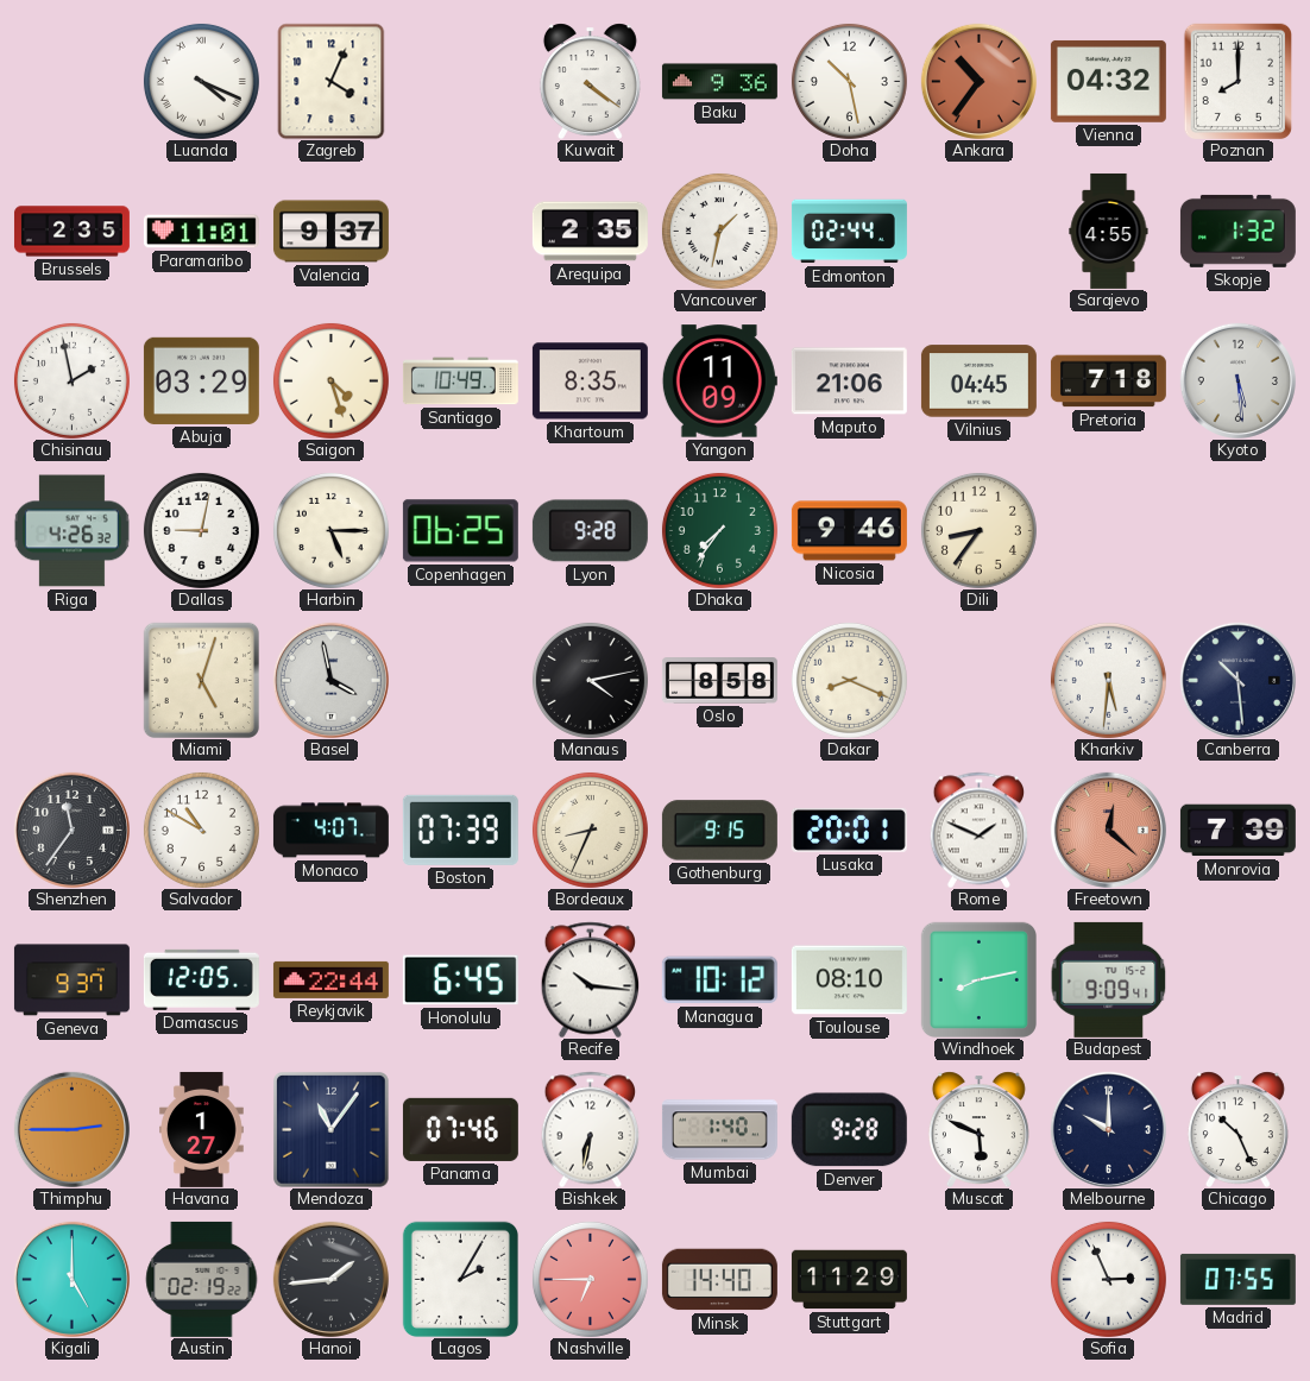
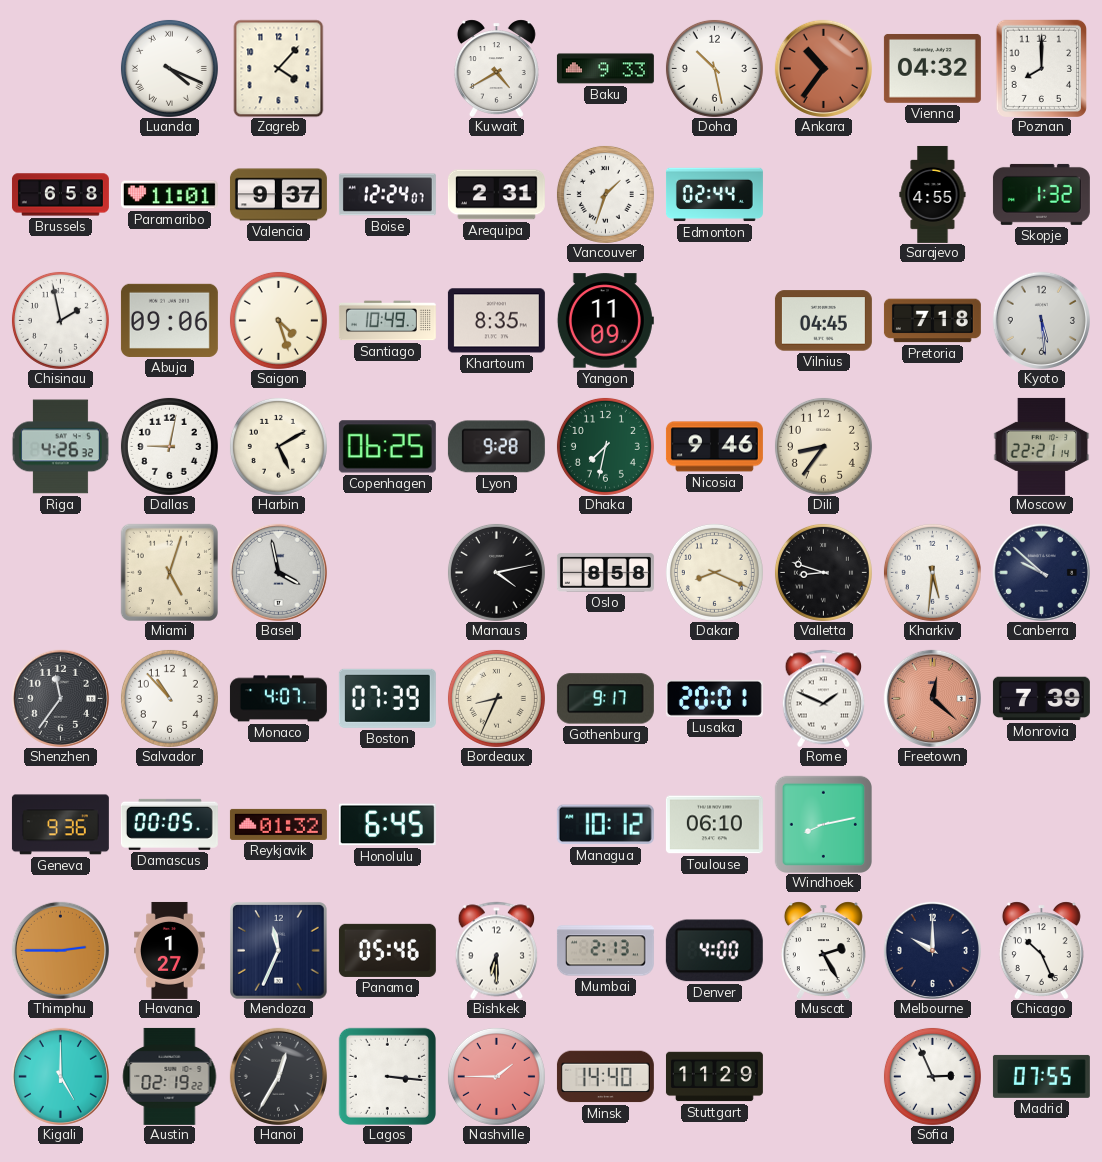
Zagreb: 4:04 -> 4:07 (279, 68)
Kuwait: 4:21 -> 4:40 (496, 68)
Baku: 9:36 -> 9:33 (605, 69)
Brussels: 2:35 -> 6:58 (60, 195)
Boise: none -> 12:24 (387, 195)
Arequipa: 2:35 -> 2:31 (496, 195)
Vancouver: 1:32 -> 1:33 (605, 194)
Abuja: 03:29 -> 09:06 (169, 320)
Maputo: 21:06 -> none (849, 381)
Harbin: 5:15 -> 5:10 (278, 446)
Dhaka: 7:36 -> 7:32 (605, 446)
Moscow: none -> 22:21 (1042, 446)
Valletta: none -> 8:48 (823, 572)
Canberra: 10:29 -> 9:52 (1041, 572)
Salvador: 10:50 -> 10:53 (169, 698)
Gothenburg: 9:15 -> 9:17 (605, 699)
Geneva: 9:37 -> 9:36 (60, 825)
Damascus: 12:05 -> 00:05 (169, 824)
Reykjavik: 22:44 -> 01:32 (278, 824)
Recife: 10:16 -> none (591, 979)
Toulouse: 08:10 -> 06:10 (714, 825)
Budapest: 9:09 -> none (1108, 979)
Mendoza: 11:06 -> 11:34 (279, 951)
Panama: 07:46 -> 05:46 (387, 950)
Bishkek: 6:32 -> 6:30 (497, 950)
Mumbai: 1:40 -> 2:13 (605, 951)
Denver: 9:28 -> 4:00 (714, 951)
Muscat: 5:49 -> 2:25 (823, 950)
Hanoi: 1:44 -> 12:35 (278, 1076)
Lagos: 2:05 -> 3:16 (387, 1076)
Nashville: 6:45 -> 1:45 (496, 1076)
